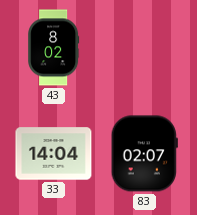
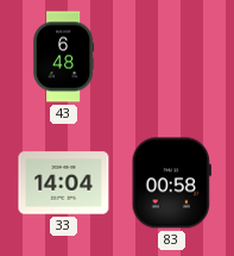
43: 8:02 -> 6:48 (64, 57)
83: 02:07 -> 00:58 (171, 183)
